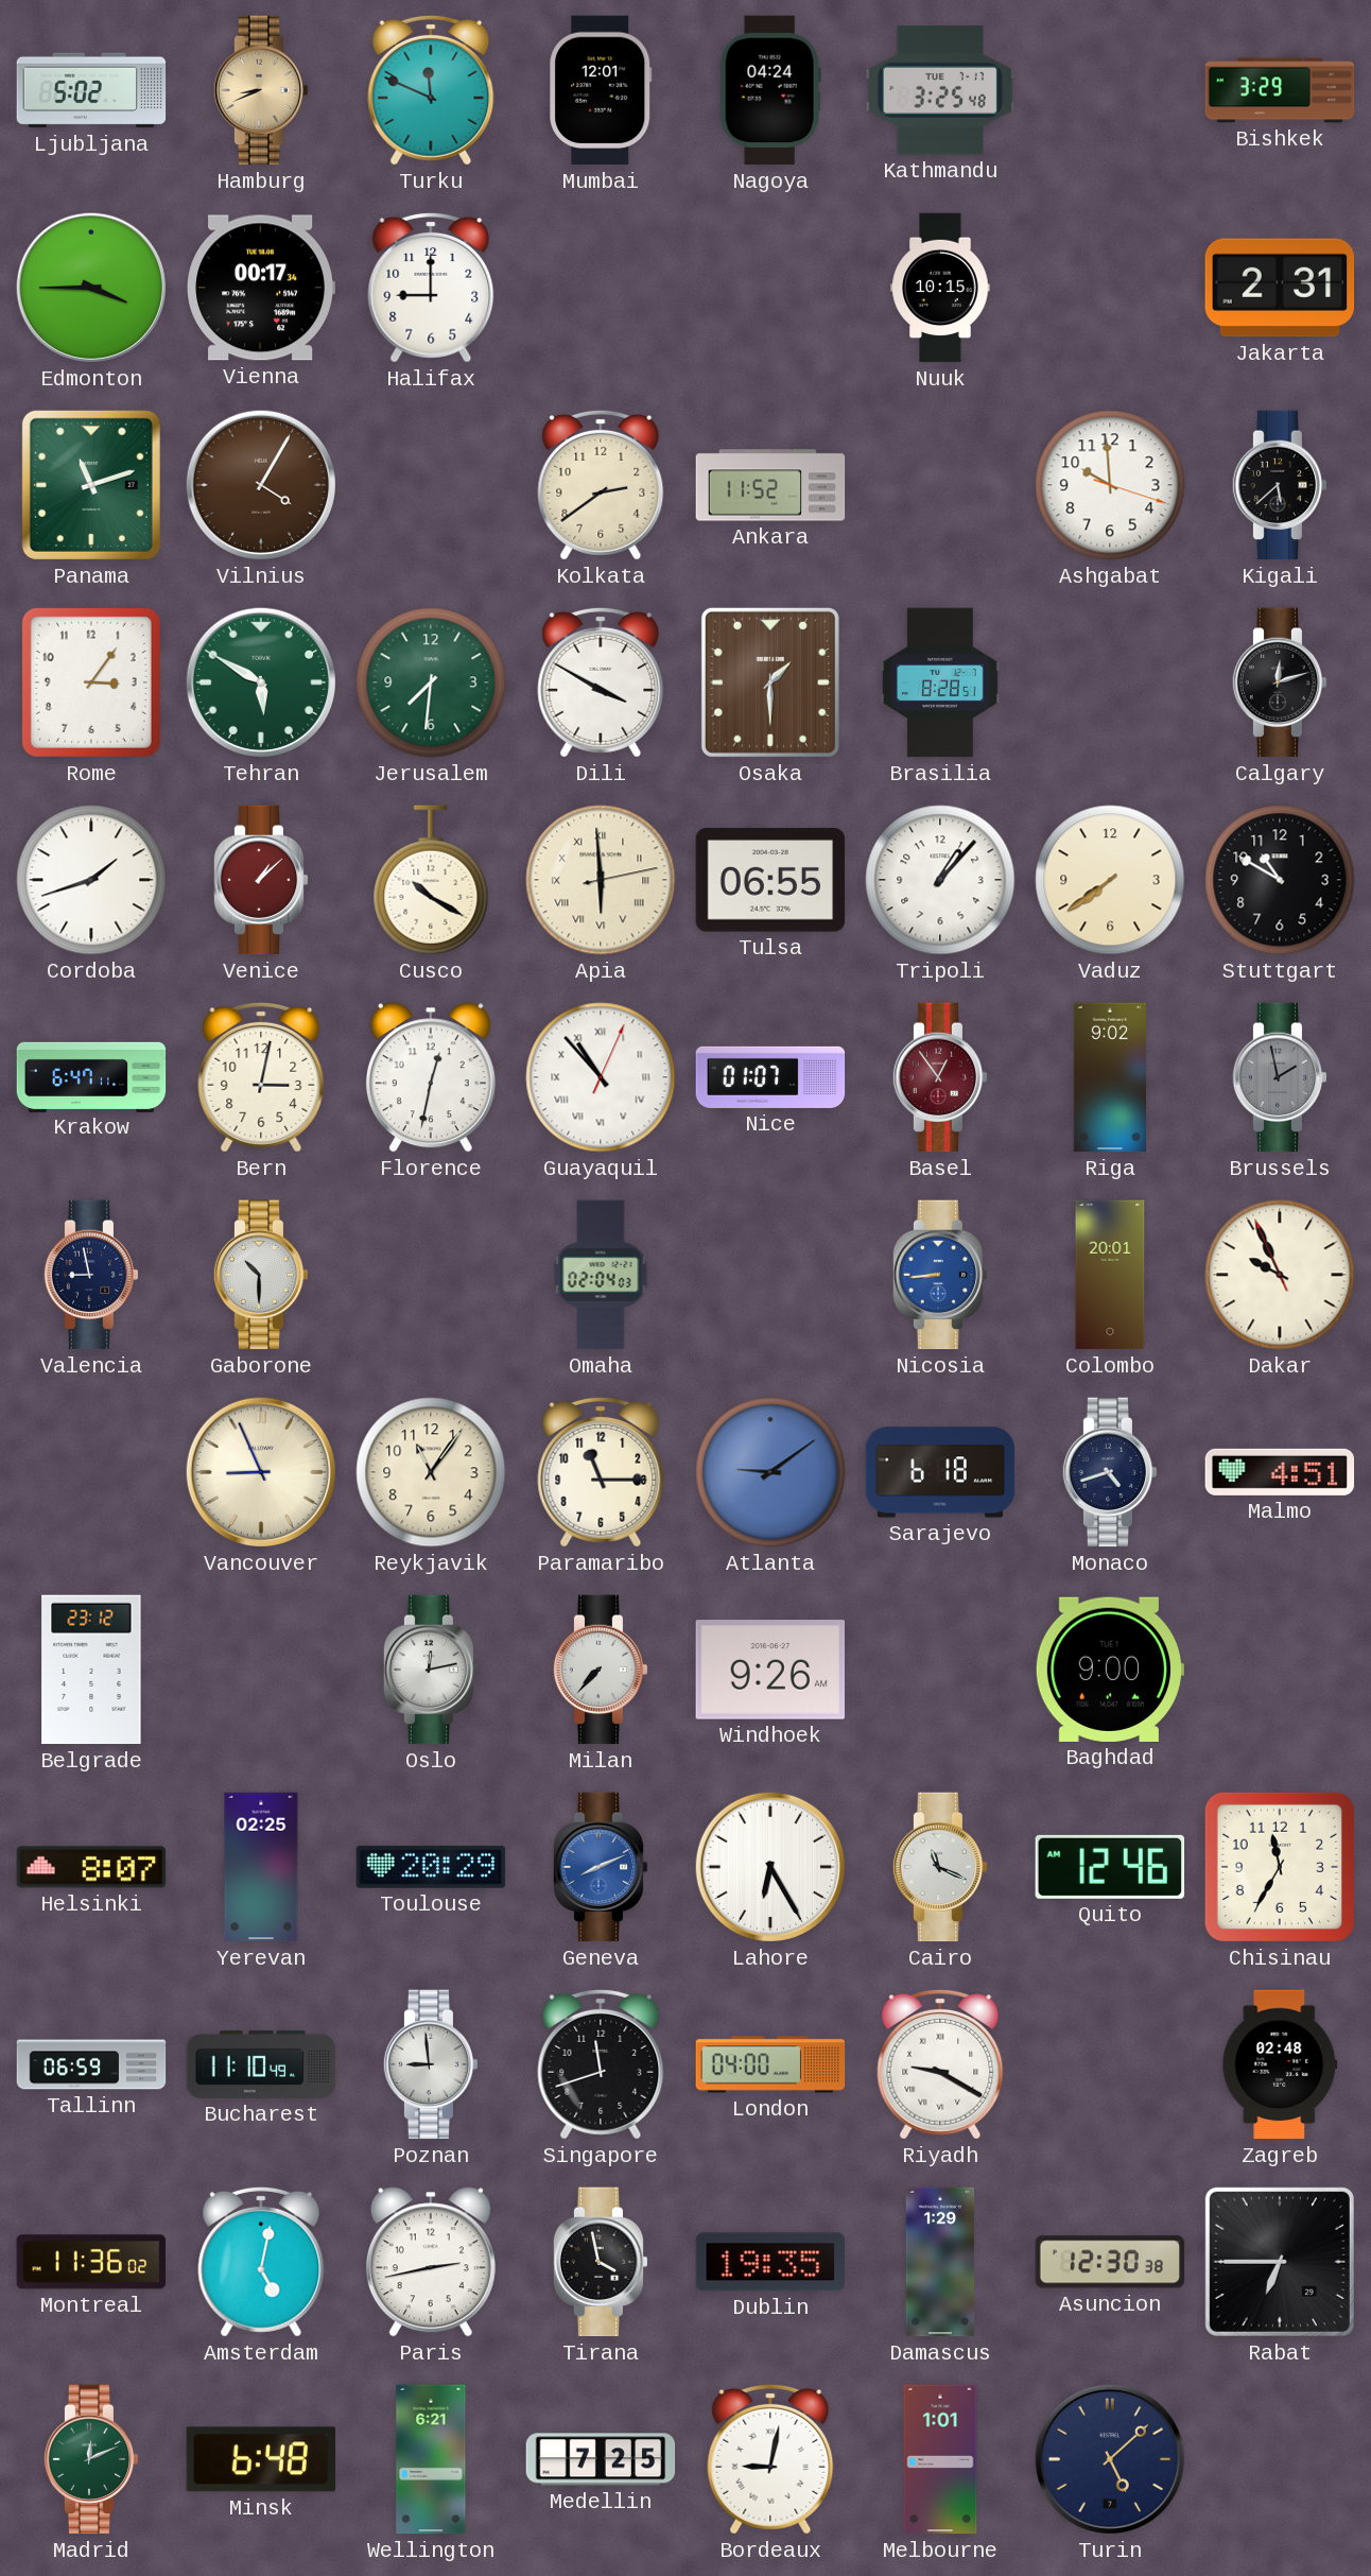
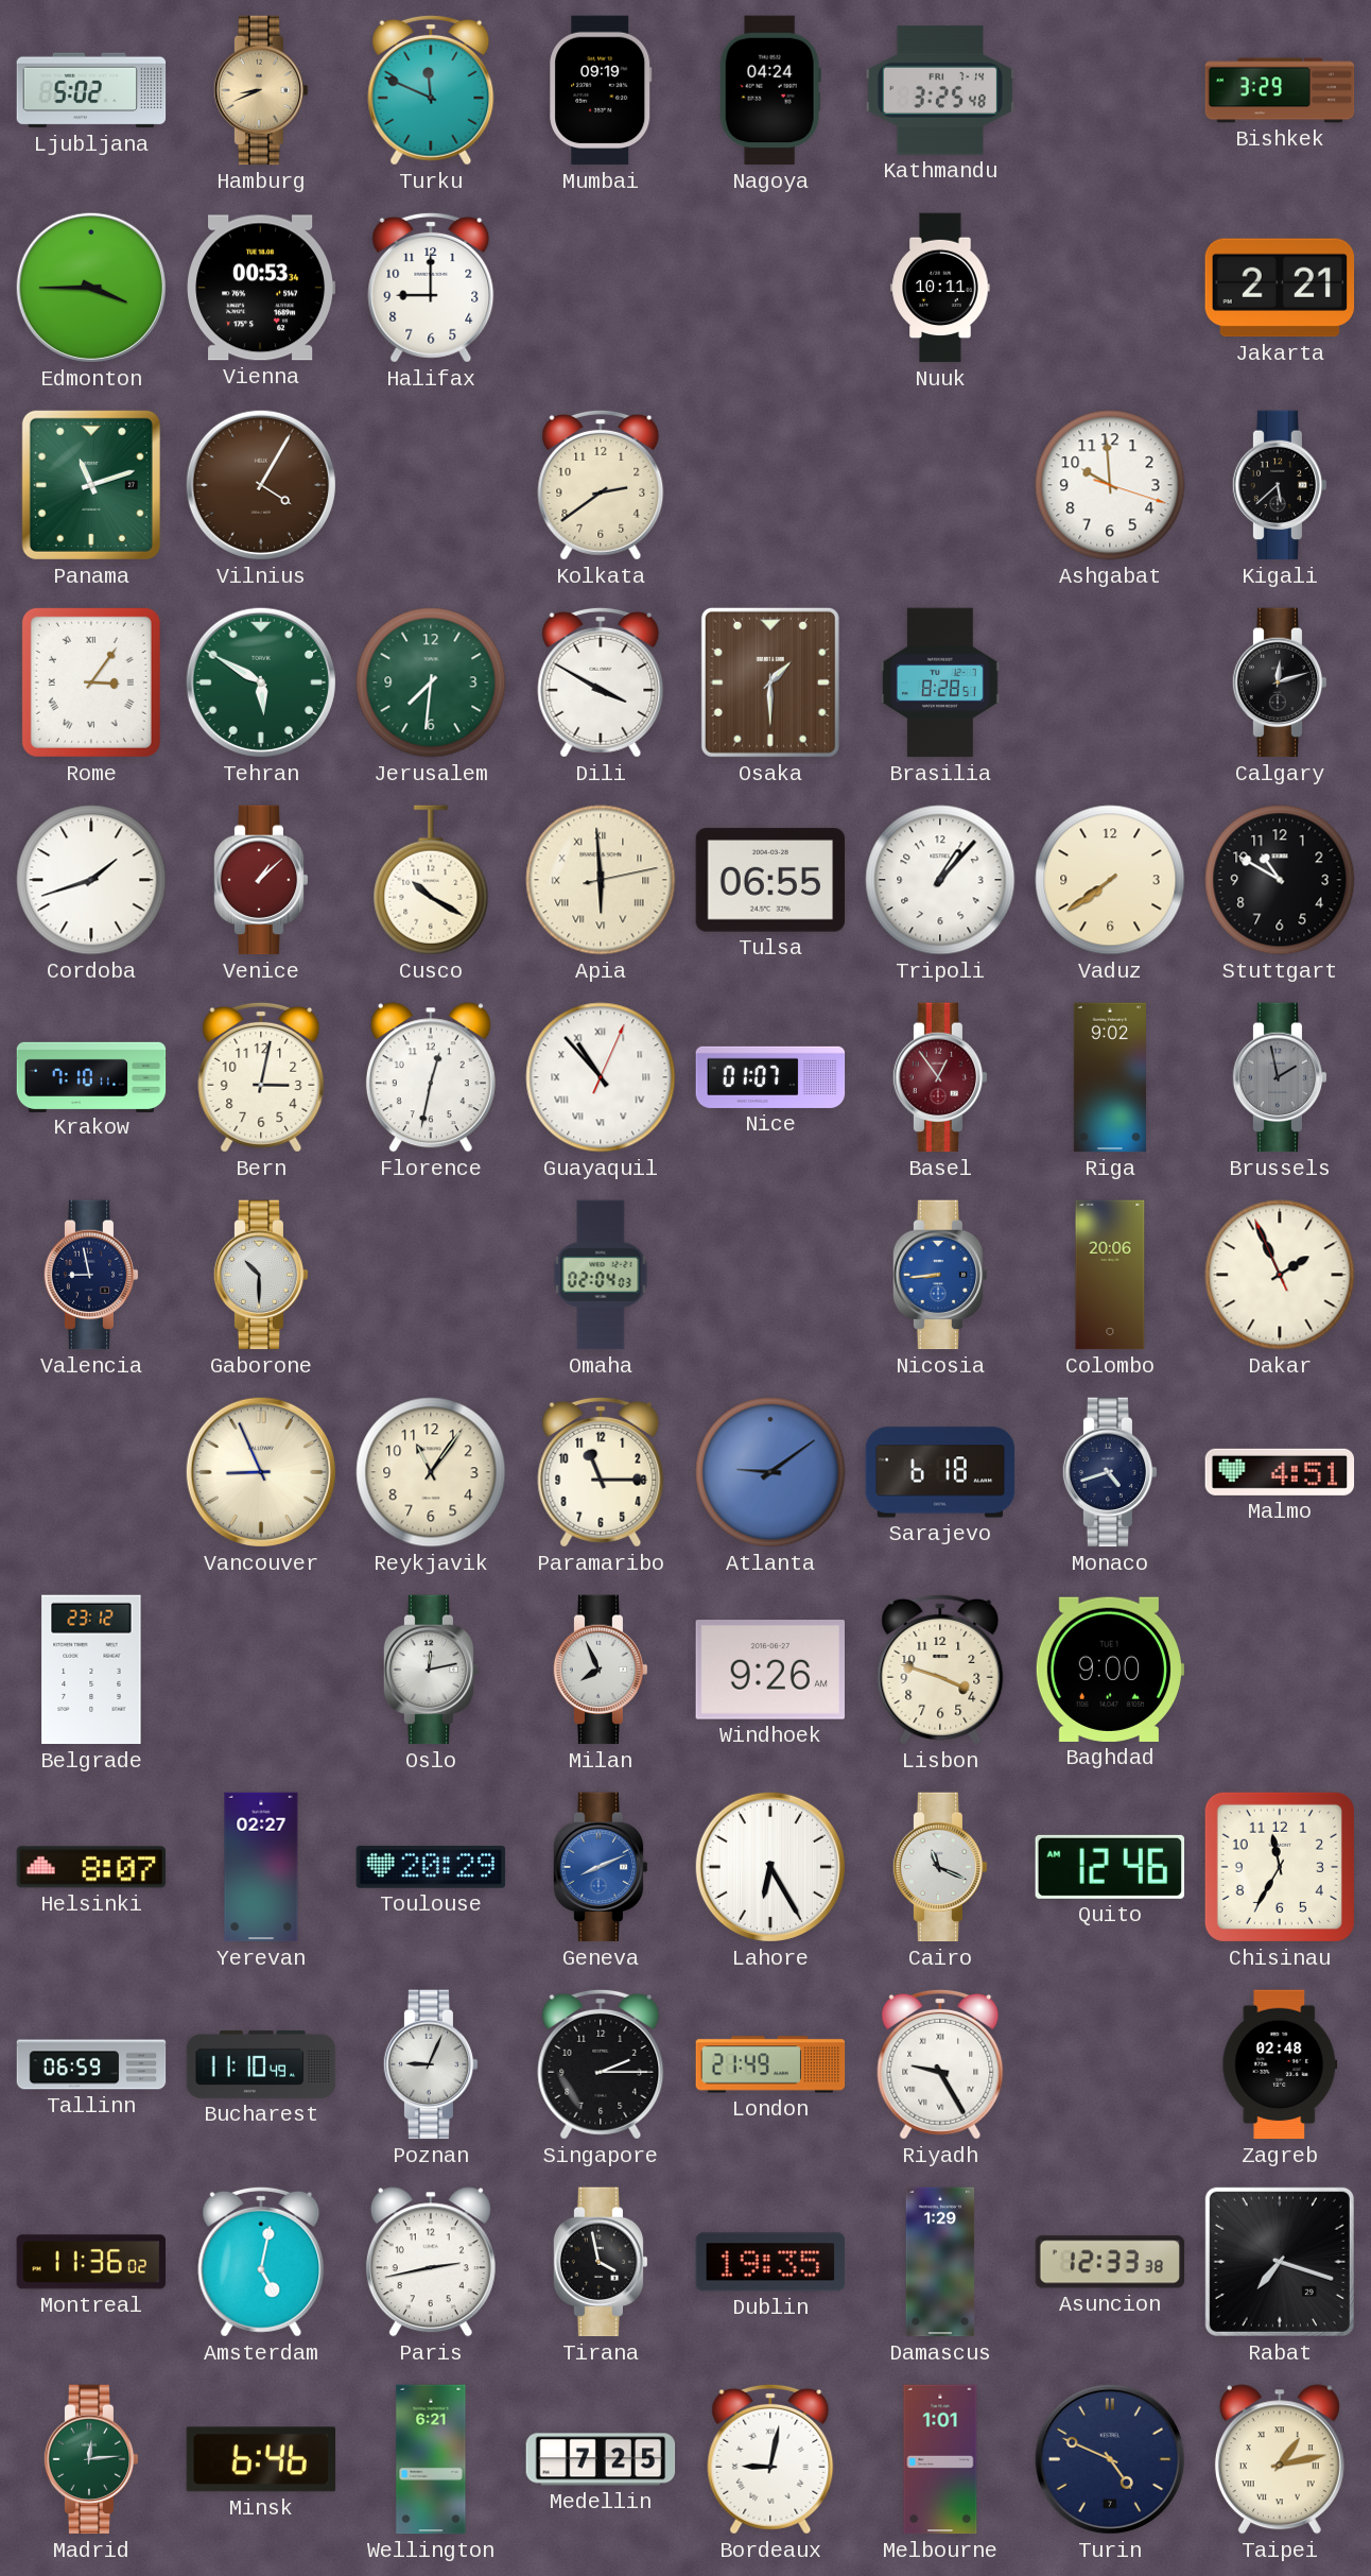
Mumbai: 12:01 -> 09:19 (601, 90)
Kathmandu date: TUE 7-17 -> FRI 7-14 (940, 90)
Vienna: 00:17 -> 00:53 (261, 288)
Nuuk: 10:15 -> 10:11 (940, 288)
Jakarta: 2:31 -> 2:21 (1280, 288)
Ankara: 11:52 -> none (770, 485)
Rome numerals: Arabic -> Roman (91, 682)
Krakow: 6:47 -> 7:10 (91, 1076)
Colombo: 20:01 -> 20:06 (1110, 1275)
Dakar: 9:55 -> 1:55 (1280, 1275)
Milan: 7:37 -> 7:56 (601, 1670)
Lisbon: none -> 3:48 (940, 1670)
Yerevan: 02:25 -> 02:27 (261, 1867)
Poznan: 8:59 -> 9:04 (431, 2064)
Singapore: 11:42 -> 2:15 (601, 2064)
London: 04:00 -> 21:49 (770, 2064)
Riyadh: 9:20 -> 9:25 (940, 2064)
Asuncion: 12:30 -> 12:33 (1110, 2262)
Rabat: 6:45 -> 7:18 (1280, 2262)
Madrid: 12:11 -> 12:14 (91, 2459)
Minsk: 6:48 -> 6:46 (261, 2459)
Turin: 5:08 -> 4:49 (1109, 2459)
Taipei: none -> 1:13 (1280, 2459)
